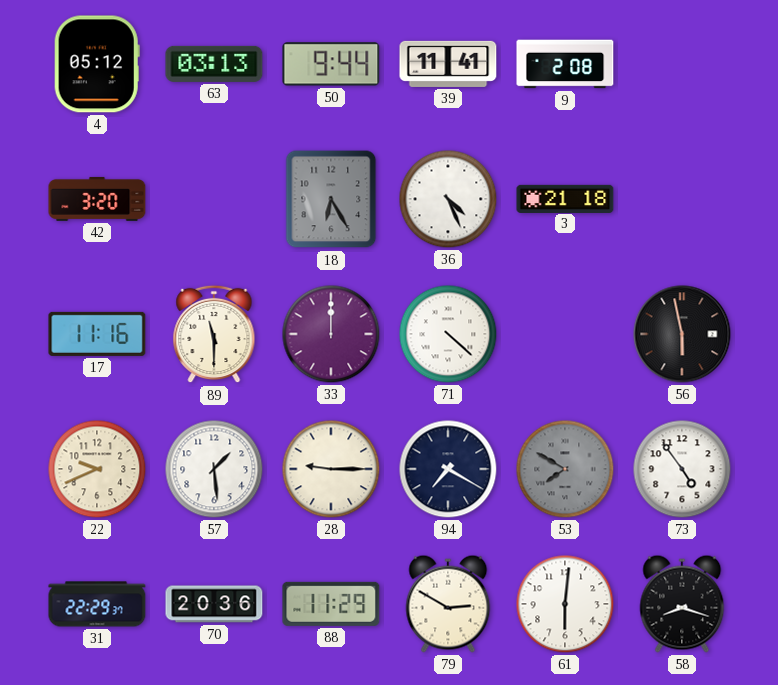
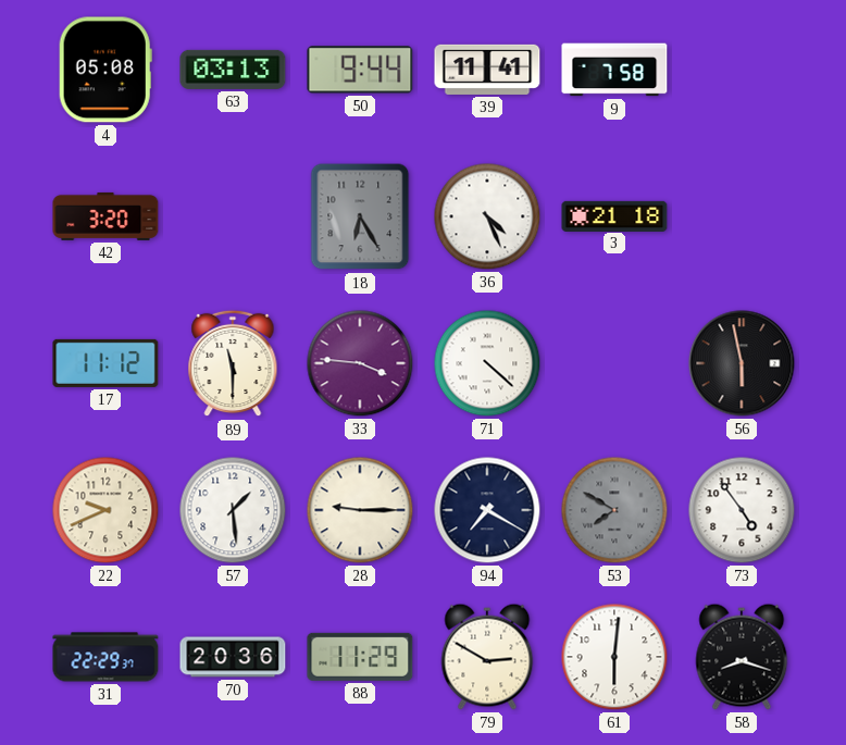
4: 05:12 -> 05:08 (105, 70)
9: 2:08 -> 7:58 (614, 70)
17: 11:16 -> 11:12 (105, 363)
33: 12:00 -> 3:46 (360, 363)
